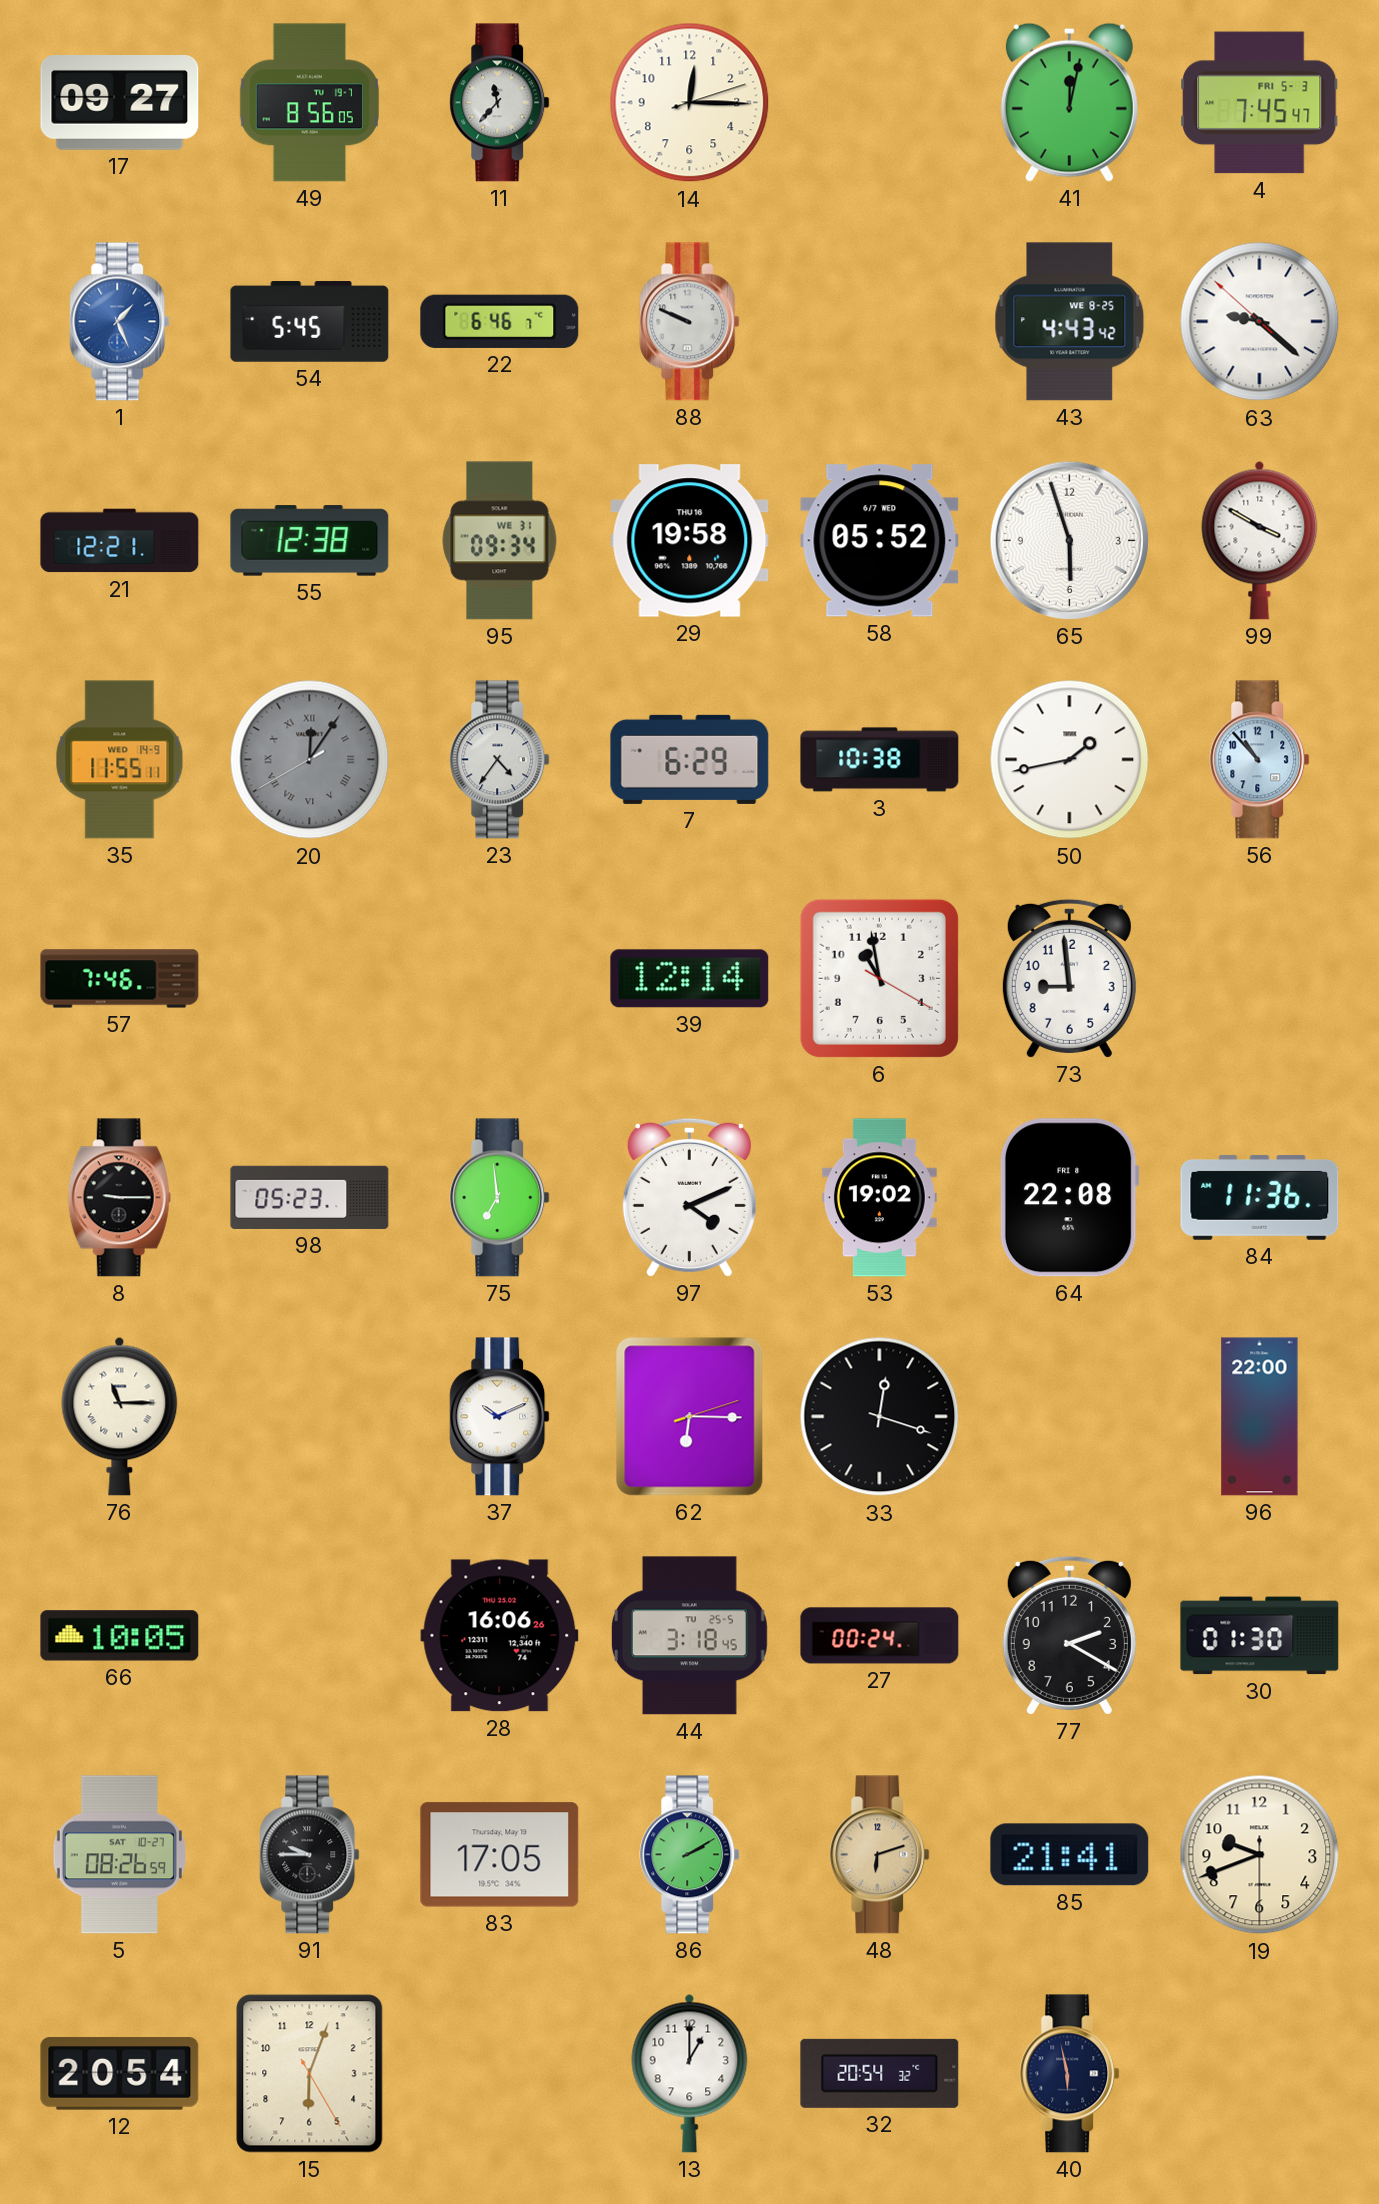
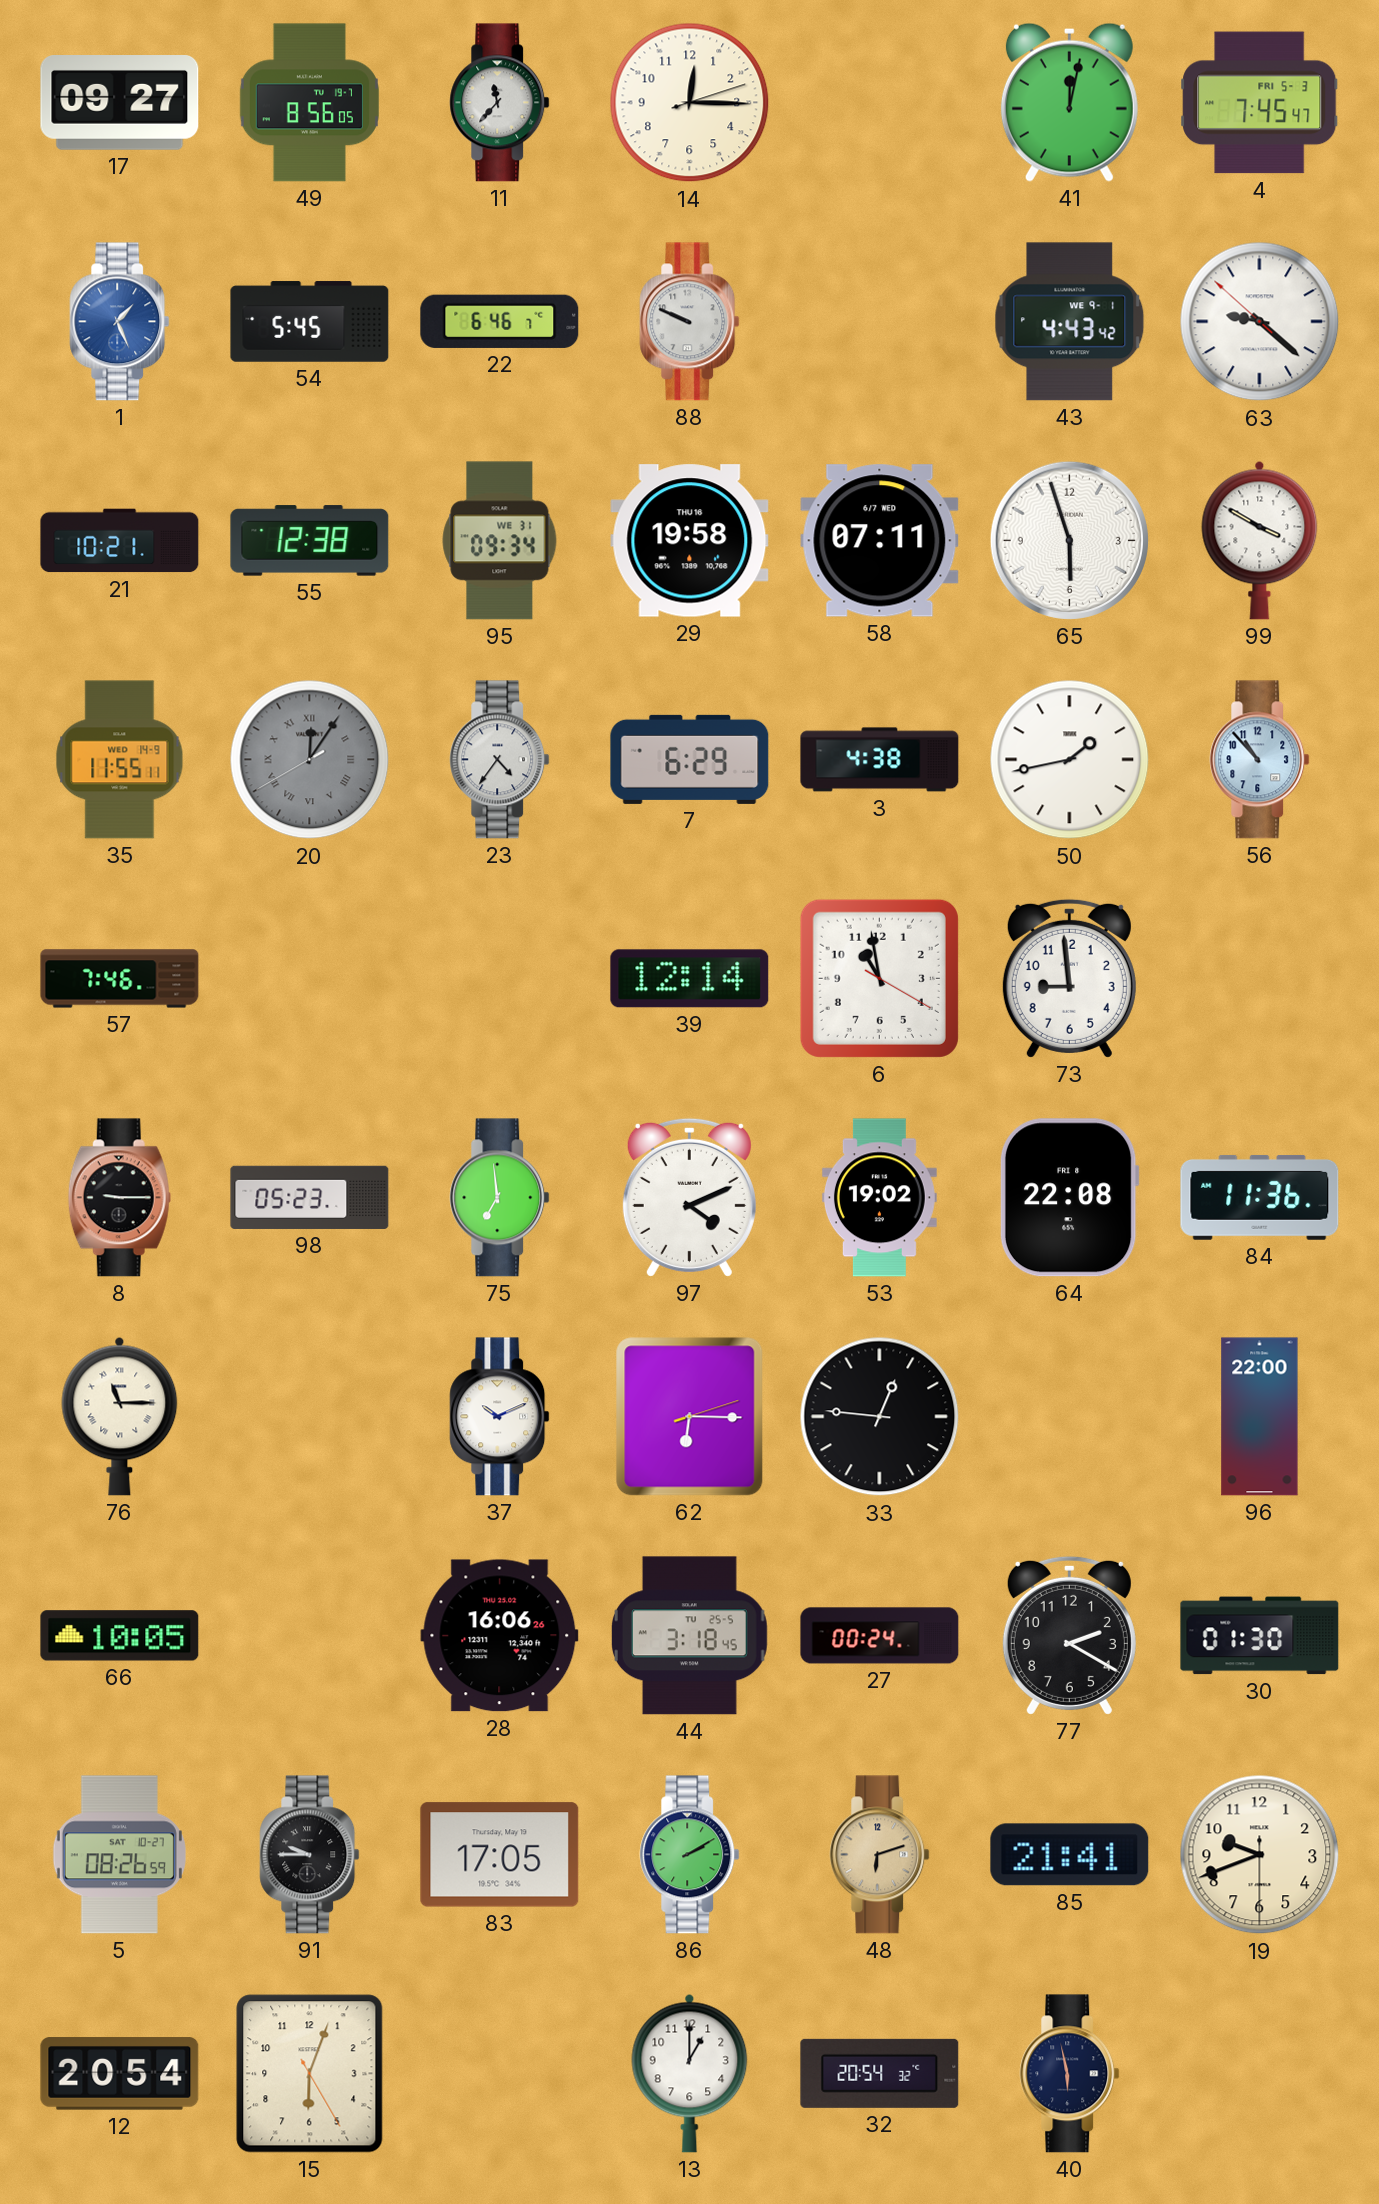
43 date: WE 8-25 -> WE 9-1 (1070, 322)
21: 12:21 -> 10:21 (120, 541)
58: 05:52 -> 07:11 (880, 541)
3: 10:38 -> 4:38 (880, 760)
33: 12:18 -> 12:46 (880, 1417)
